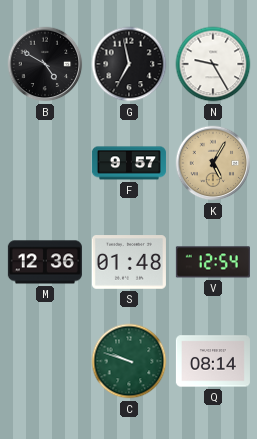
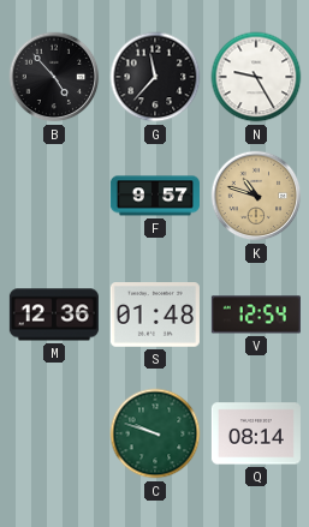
B: 4:50 -> 4:53 (54, 77)
G: 6:58 -> 11:37 (155, 77)
K: 5:05 -> 10:48 (256, 196)
